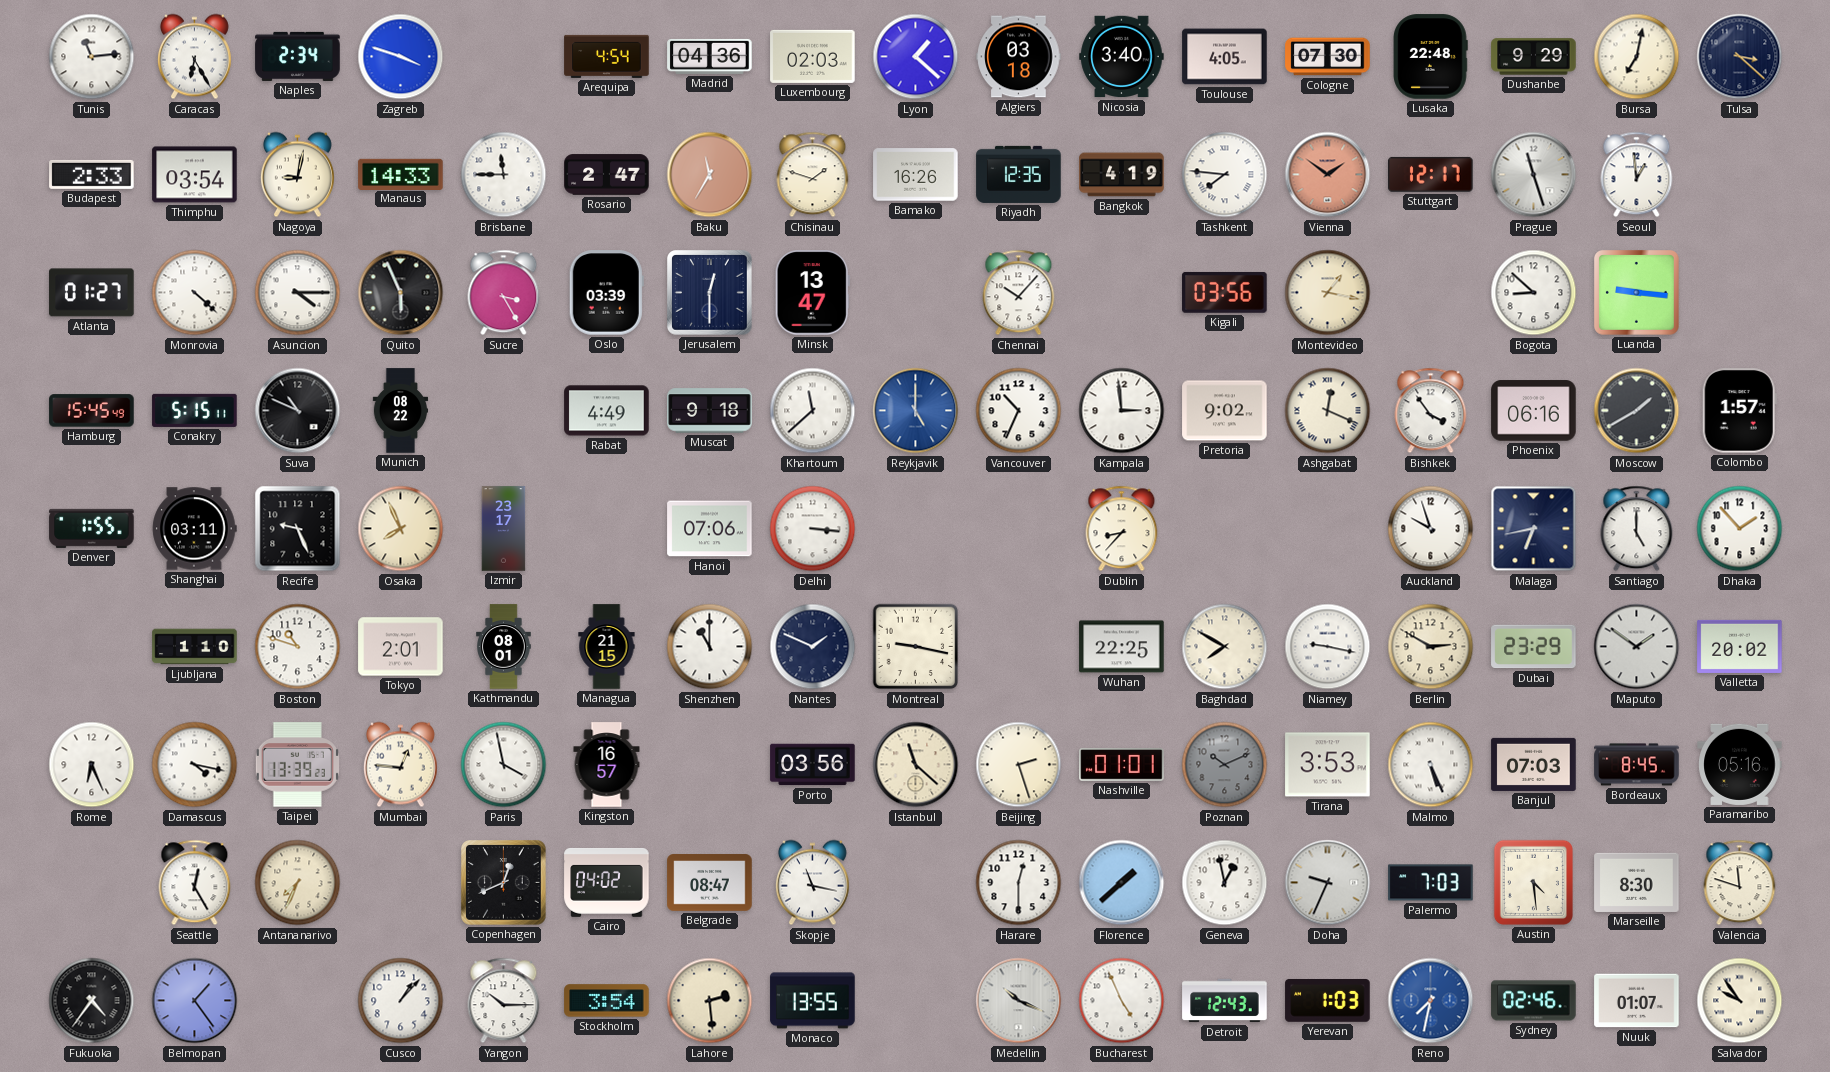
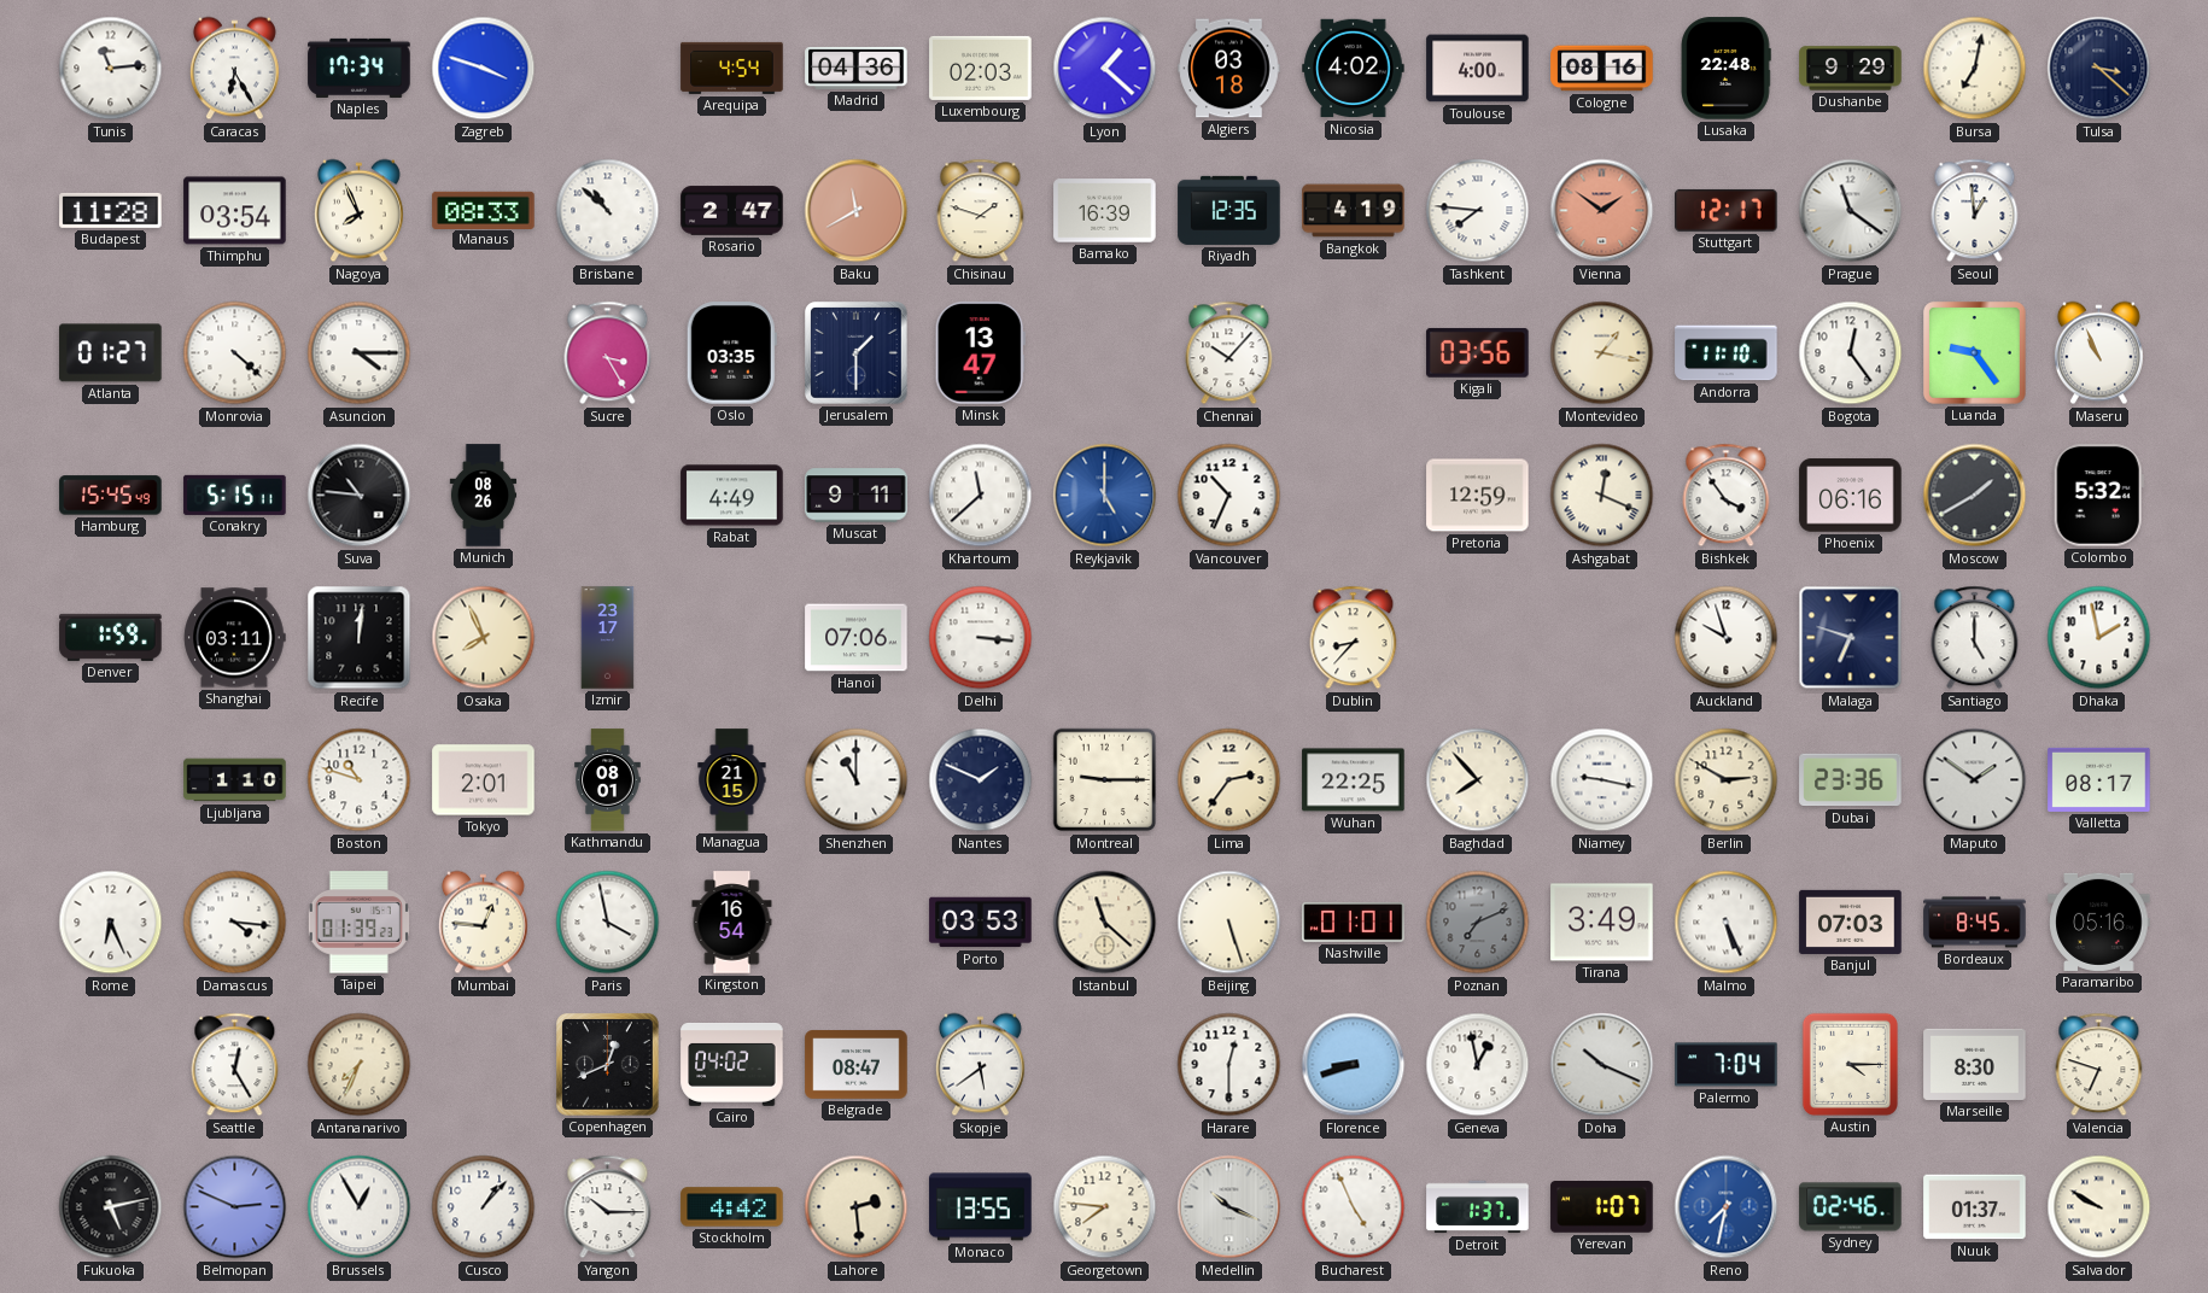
Naples: 2:34 -> 17:34 (360, 68)
Nicosia: 3:40 -> 4:02 (1354, 69)
Toulouse: 4:05 -> 4:00 (1478, 69)
Cologne: 07:30 -> 08:16 (1602, 69)
Budapest: 2:33 -> 11:28 (111, 210)
Nagoya: 9:02 -> 7:56 (358, 211)
Manaus: 14:33 -> 08:33 (484, 210)
Brisbane: 11:45 -> 10:52 (608, 211)
Baku: 11:35 -> 11:40 (857, 211)
Bamako: 16:26 -> 16:39 (1105, 211)
Prague: 11:27 -> 11:21 (1851, 211)
Quito: 5:56 -> none (401, 293)
Oslo: 03:39 -> 03:35 (731, 353)
Jerusalem: 12:30 -> 1:30 (857, 353)
Andorra: none -> 11:10 (1727, 353)
Bogota: 8:52 -> 12:24 (1851, 353)
Luanda: 9:16 -> 9:24 (1975, 353)
Maseru: none -> 10:56 (2098, 353)
Suva: 10:49 -> 10:46 (360, 496)
Munich: 08:22 -> 08:26 (484, 496)
Muscat: 9:18 -> 9:11 (857, 496)
Kampala: 2:59 -> none (1122, 411)
Pretoria: 9:02 -> 12:59 (1478, 496)
Colombo: 1:57 -> 5:32 (2098, 496)
Denver: 1:55 -> 1:59 (111, 637)
Recife: 9:26 -> 12:01 (360, 638)
Malaga: 6:43 -> 6:48 (1851, 638)
Dhaka: 1:53 -> 1:58 (2099, 638)
Montreal: 9:17 -> 9:15 (1105, 780)
Lima: none -> 2:36 (1229, 780)
Baghdad: 7:50 -> 7:53 (1478, 780)
Dubai: 23:29 -> 23:36 (1851, 780)
Valletta: 20:02 -> 08:17 (2099, 779)
Damascus: 4:17 -> 4:16 (235, 923)
Taipei: 13:39 -> 01:39 (358, 923)
Kingston: 16:57 -> 16:54 (732, 923)
Porto: 03:56 -> 03:53 (981, 923)
Beijing: 2:27 -> 5:27 (1229, 923)
Poznan: 10:11 -> 7:11 (1478, 923)
Tirana: 3:53 -> 3:49 (1602, 923)
Skopje: 11:17 -> 5:39 (980, 1065)
Florence: 1:38 -> 8:42 (1354, 1065)
Doha: 9:34 -> 10:19 (1602, 1065)
Palermo: 7:03 -> 7:04 (1727, 1065)
Austin: 4:29 -> 4:15 (1850, 1064)
Valencia: 11:48 -> 6:48 (2099, 1065)
Fukuoka: 4:36 -> 5:13 (111, 1207)
Belmopan: 1:24 -> 2:49 (235, 1207)
Brussels: none -> 12:55 (360, 1207)
Stockholm: 3:54 -> 4:42 (732, 1207)
Georgetown: none -> 7:46 (1105, 1207)
Detroit: 12:43 -> 1:37 (1478, 1207)
Yerevan: 1:03 -> 1:07 (1602, 1207)
Nuuk: 01:07 -> 01:37 (1975, 1207)
Salvador: 9:54 -> 9:50 (2099, 1207)
